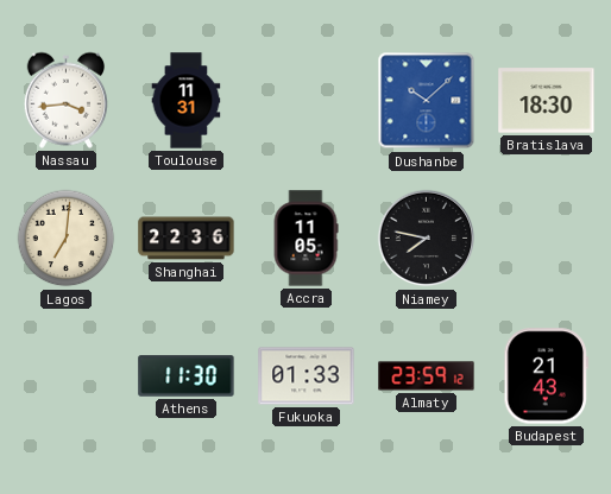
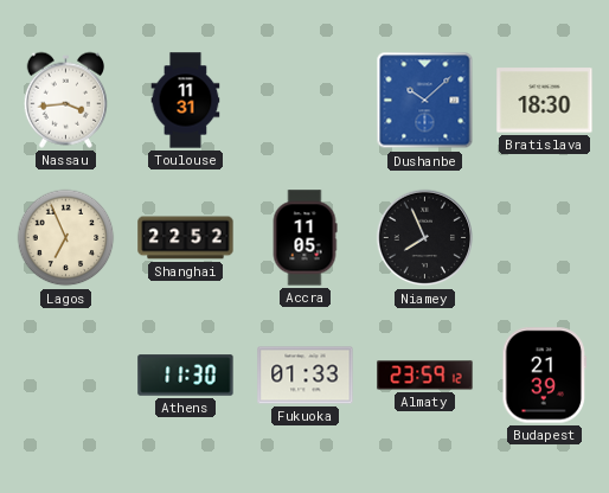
Lagos: 7:01 -> 6:56 (66, 238)
Shanghai: 22:36 -> 22:52 (186, 238)
Niamey: 7:47 -> 7:56 (425, 238)
Budapest: 21:43 -> 21:39 (545, 376)
